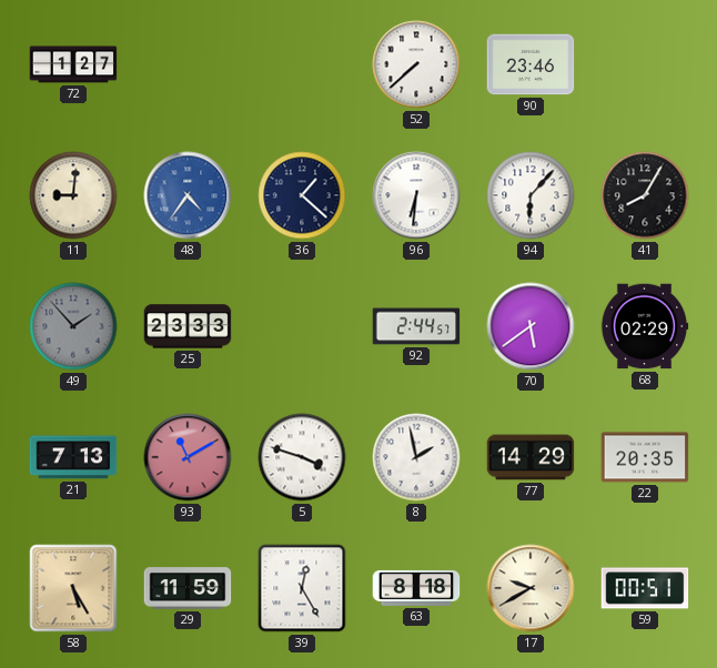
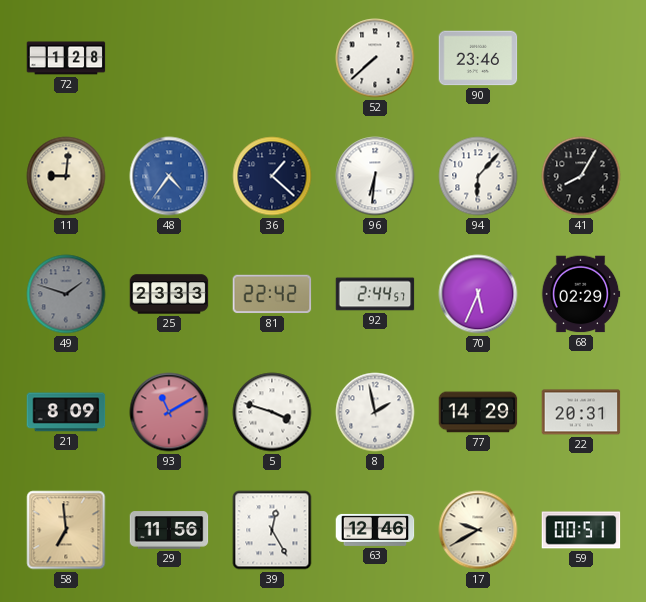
72: 1:27 -> 1:28 (66, 58)
49: 1:53 -> 1:48 (66, 294)
81: none -> 22:42 (272, 294)
70: 5:39 -> 5:34 (478, 294)
21: 7:13 -> 8:09 (66, 412)
22: 20:35 -> 20:31 (581, 412)
58: 5:25 -> 6:59 (66, 530)
29: 11:59 -> 11:56 (169, 530)
63: 8:18 -> 12:46 (375, 530)
